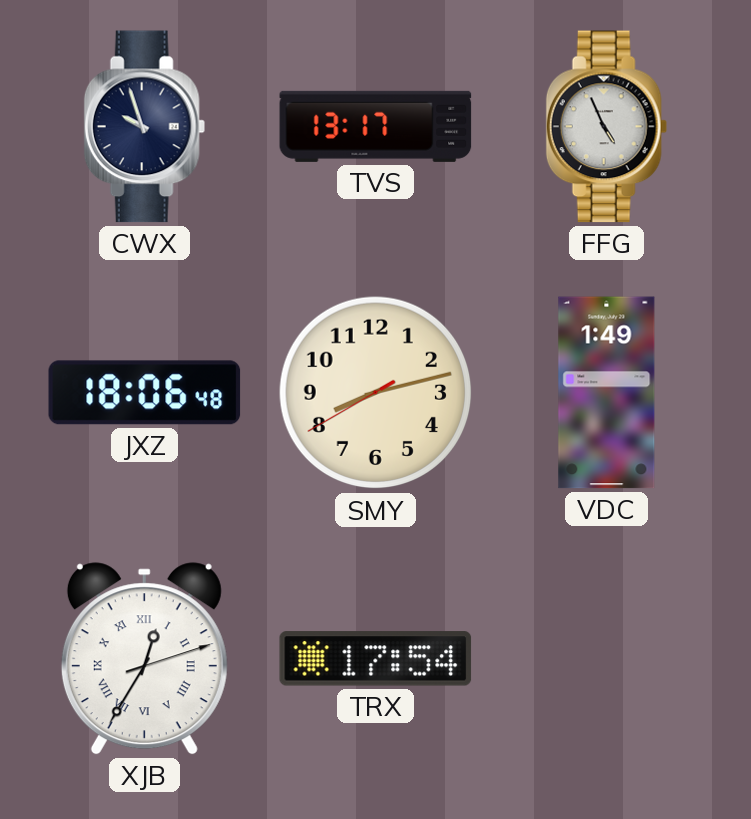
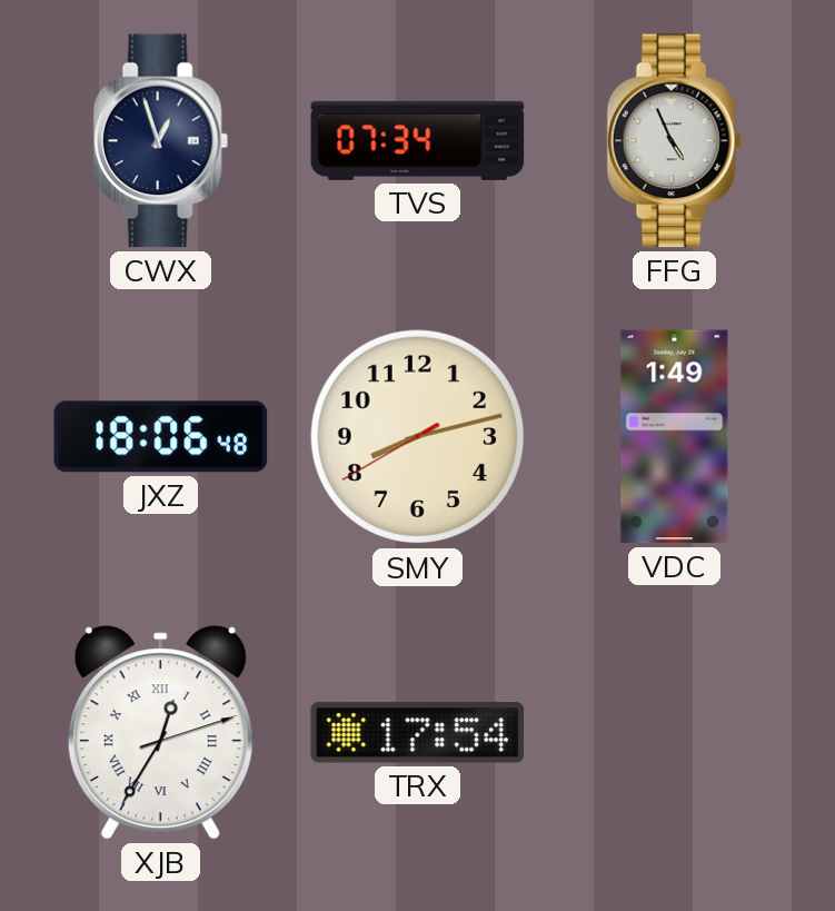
CWX: 9:57 -> 12:57 (160, 141)
TVS: 13:17 -> 07:34 (418, 140)
